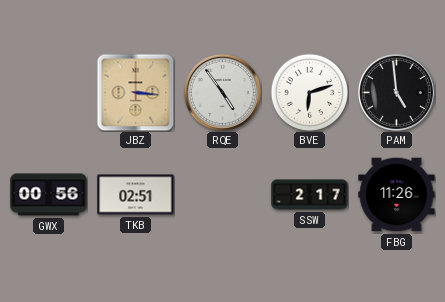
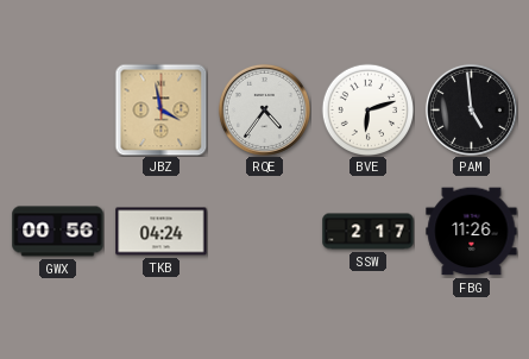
JBZ: 3:16 -> 3:58 (160, 109)
RQE: 4:54 -> 4:36 (264, 109)
TKB: 02:51 -> 04:24 (162, 232)
